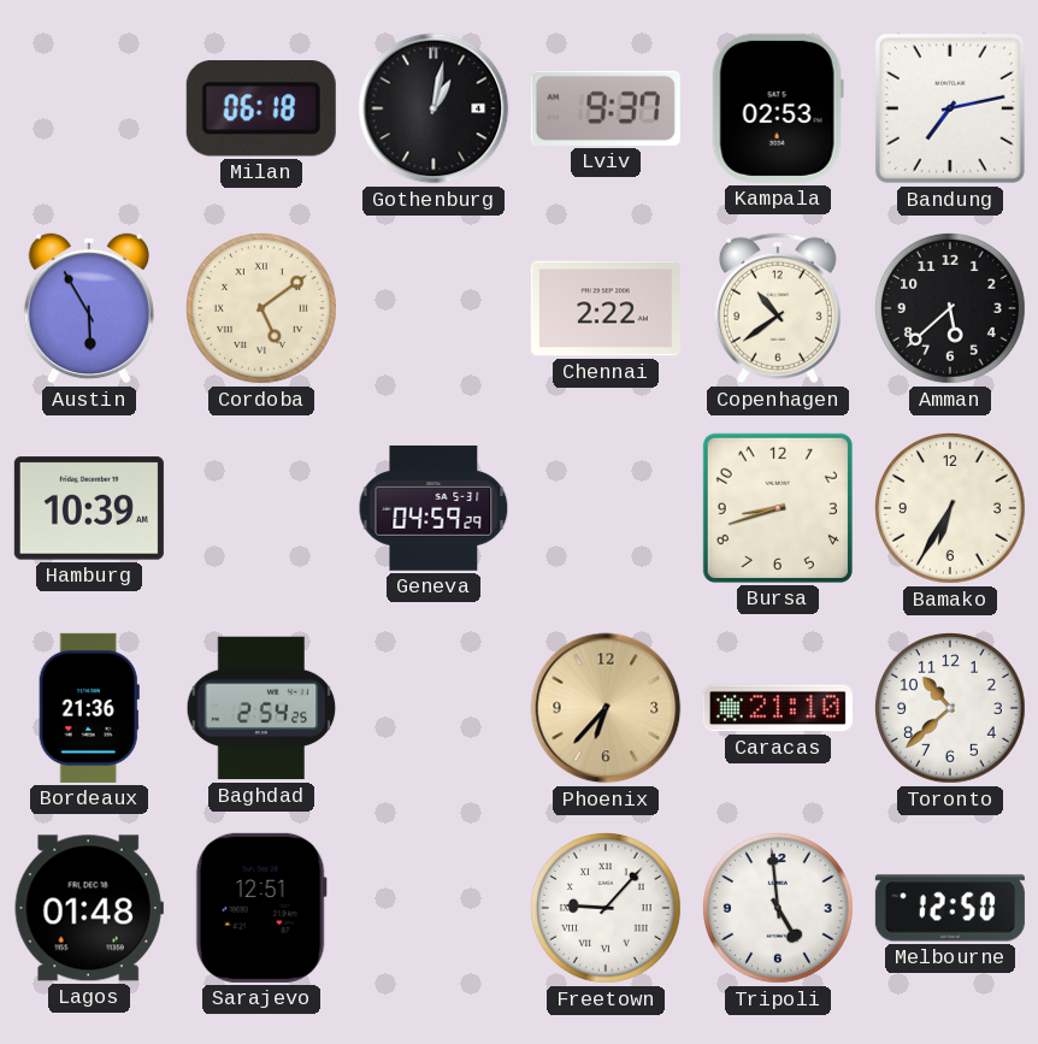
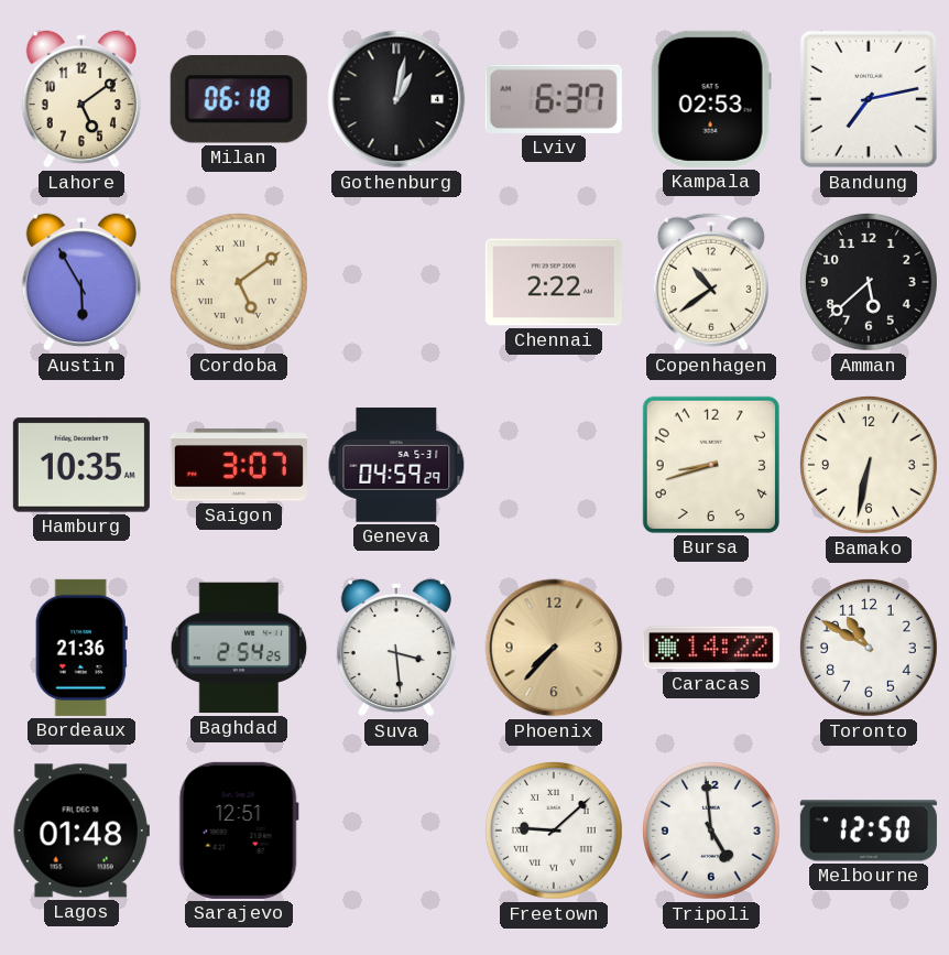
Lahore: none -> 5:09 (80, 99)
Lviv: 9:37 -> 6:37 (554, 99)
Hamburg: 10:39 -> 10:35 (81, 465)
Saigon: none -> 3:07 (239, 465)
Bamako: 6:35 -> 6:32 (869, 465)
Suva: none -> 3:29 (395, 648)
Phoenix: 6:37 -> 7:37 (554, 648)
Caracas: 21:10 -> 14:22 (711, 648)
Toronto: 10:38 -> 10:50 (869, 648)
Freetown: 9:07 -> 9:08 (554, 831)
